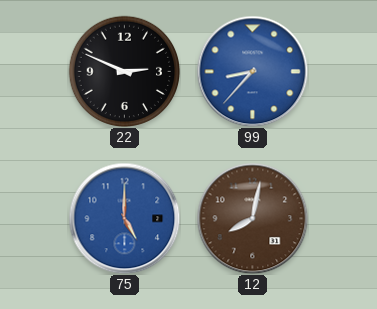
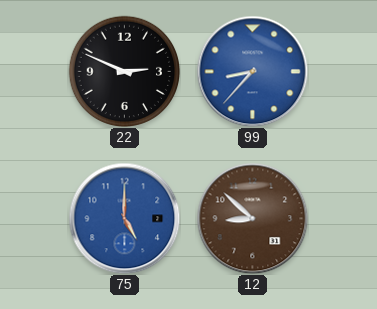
12: 8:02 -> 8:52 (252, 218)
